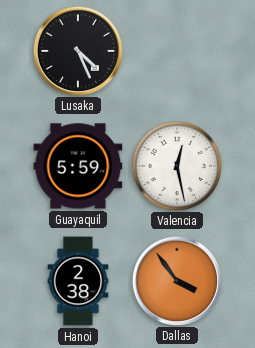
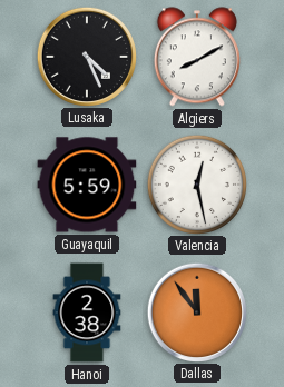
Algiers: none -> 8:10 (197, 57)
Dallas: 3:54 -> 11:54 (196, 311)
